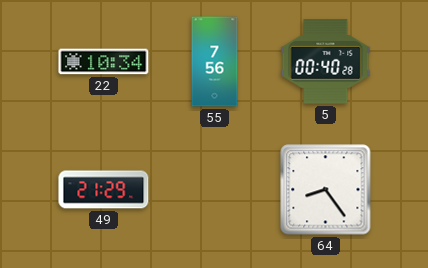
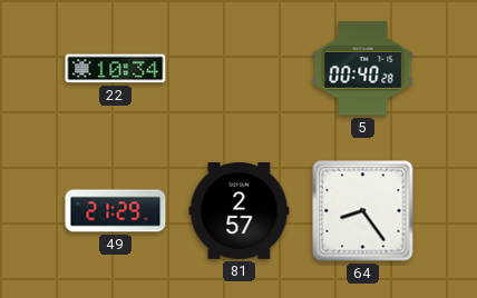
55: 7:56 -> none (215, 62)
81: none -> 2:57 (240, 210)
